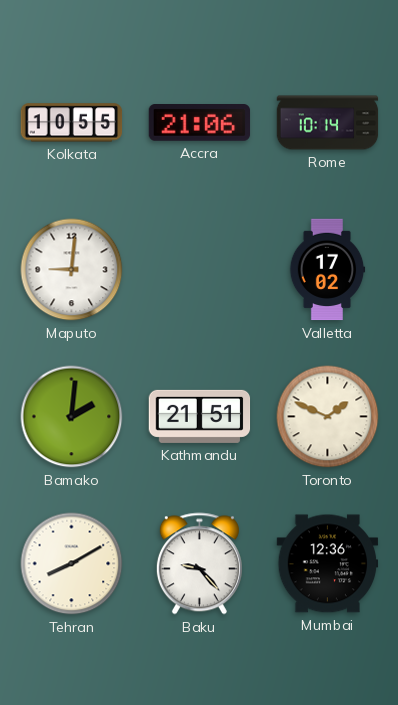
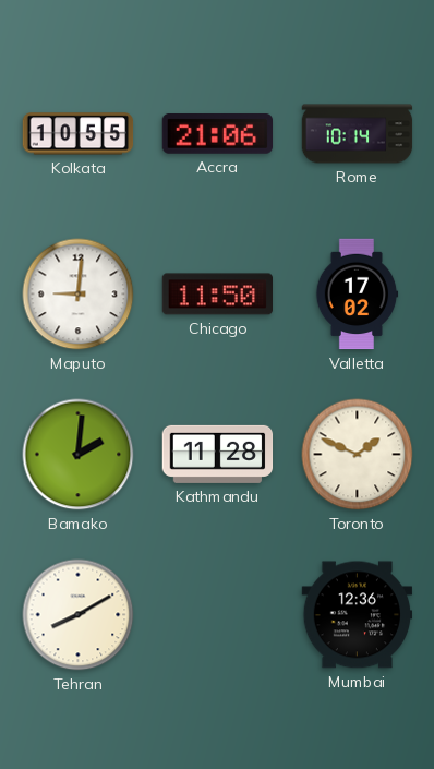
Chicago: none -> 11:50 (217, 295)
Kathmandu: 21:51 -> 11:28 (218, 454)
Baku: 9:23 -> none (199, 564)
